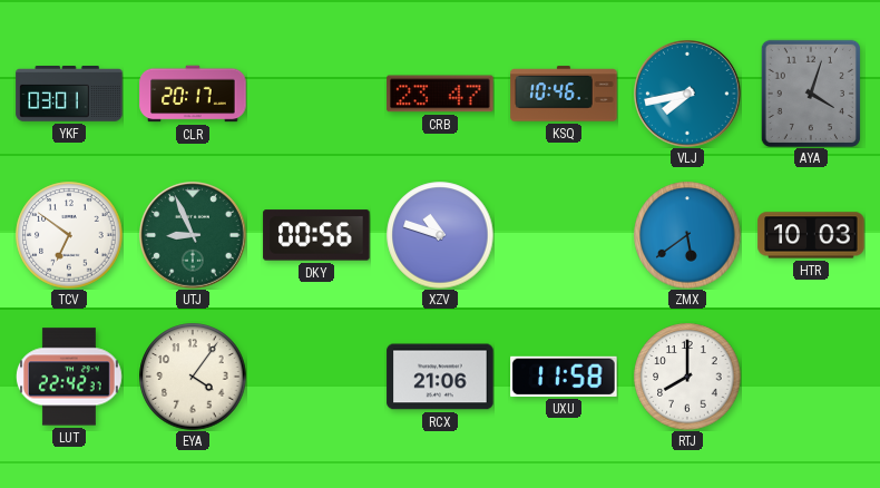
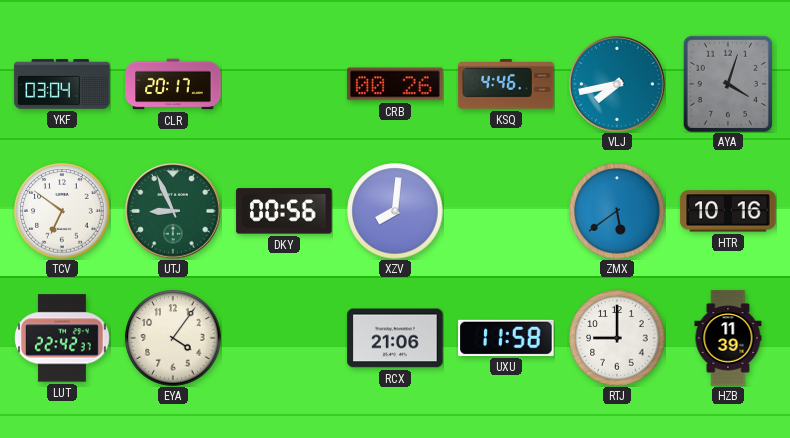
YKF: 03:01 -> 03:04 (62, 85)
CRB: 23:47 -> 00:26 (395, 84)
KSQ: 10:46 -> 4:46 (506, 84)
XZV: 10:48 -> 8:01 (395, 211)
HTR: 10:03 -> 10:16 (728, 211)
RTJ: 8:00 -> 9:00 (617, 338)
HZB: none -> 11:39 (728, 338)
